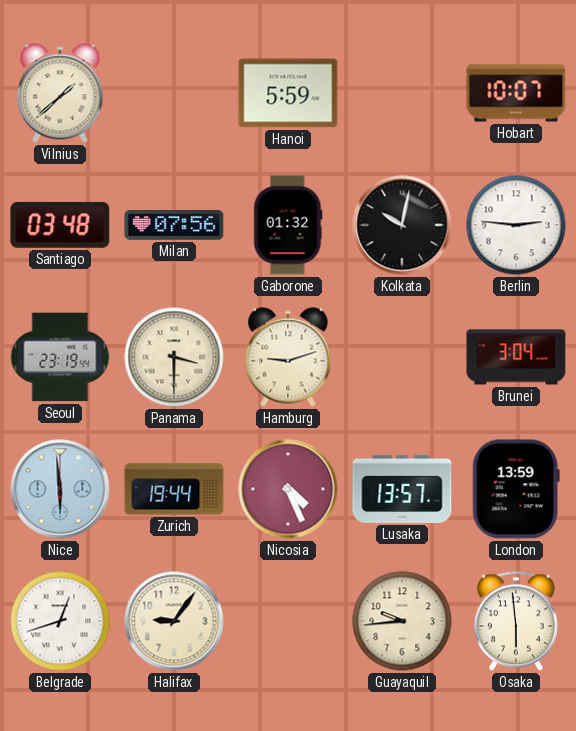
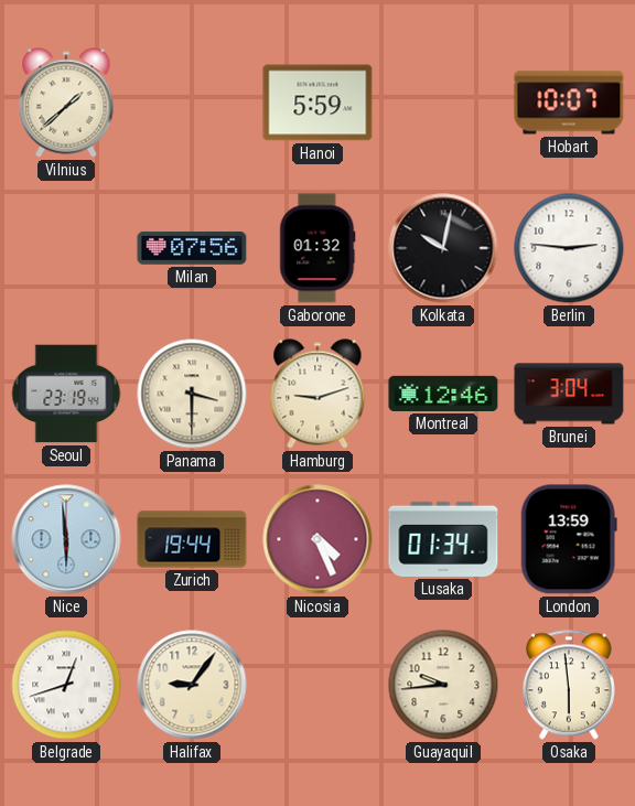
Santiago: 03:48 -> none (60, 225)
Montreal: none -> 12:46 (443, 394)
Lusaka: 13:57 -> 01:34 (443, 539)
